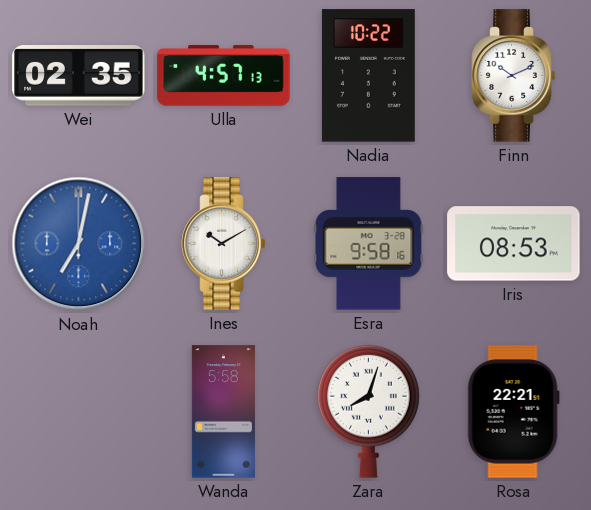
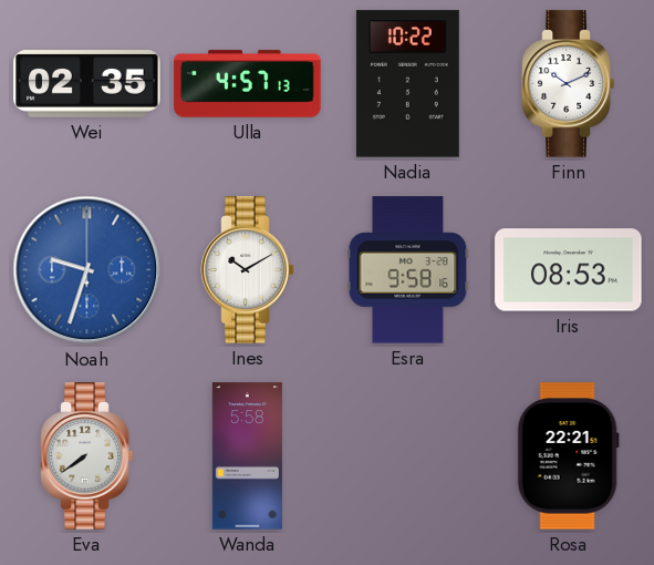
Noah: 7:02 -> 9:33 (87, 270)
Eva: none -> 7:39 (87, 456)
Zara: 8:03 -> none (368, 411)
